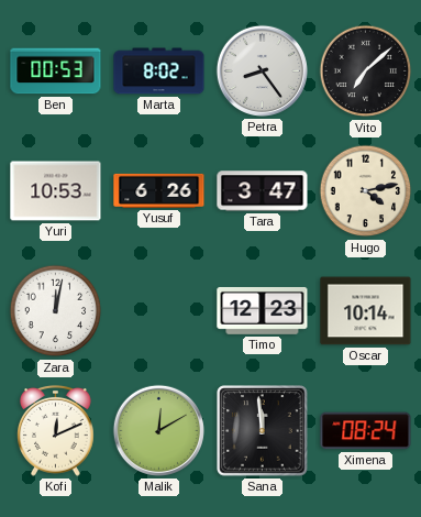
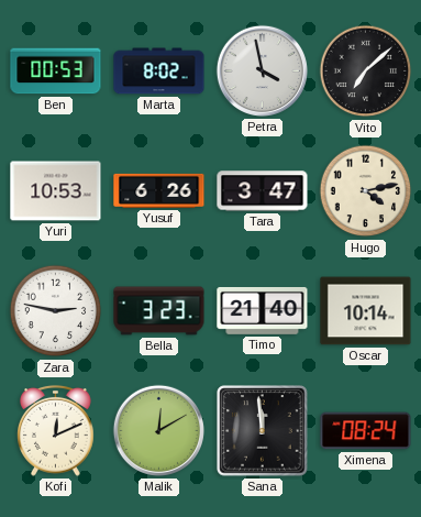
Petra: 8:24 -> 3:58 (262, 70)
Zara: 12:02 -> 2:47 (56, 311)
Bella: none -> 3:23 (159, 311)
Timo: 12:23 -> 21:40 (263, 310)
